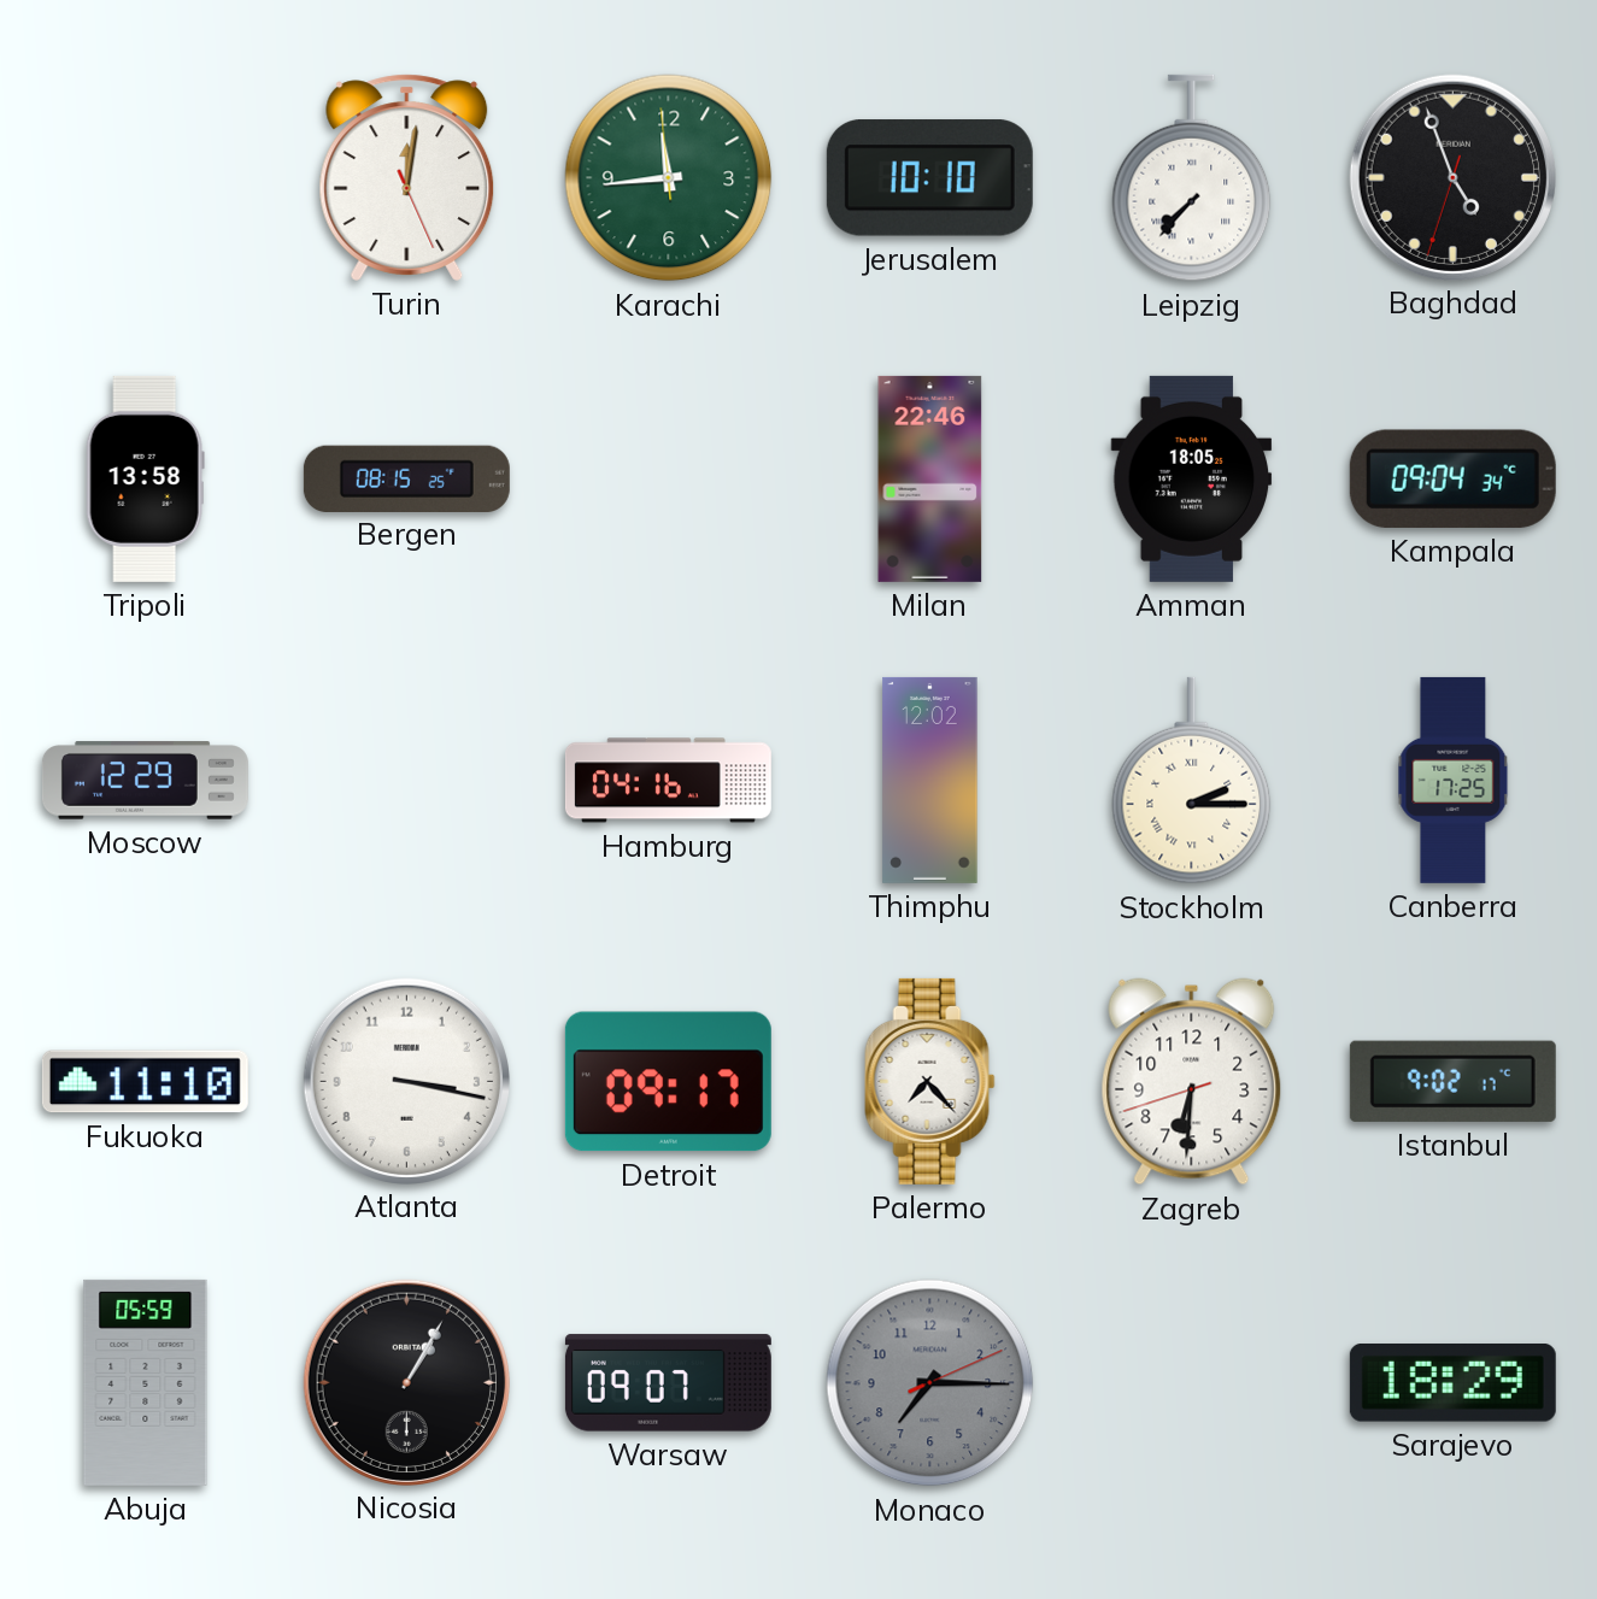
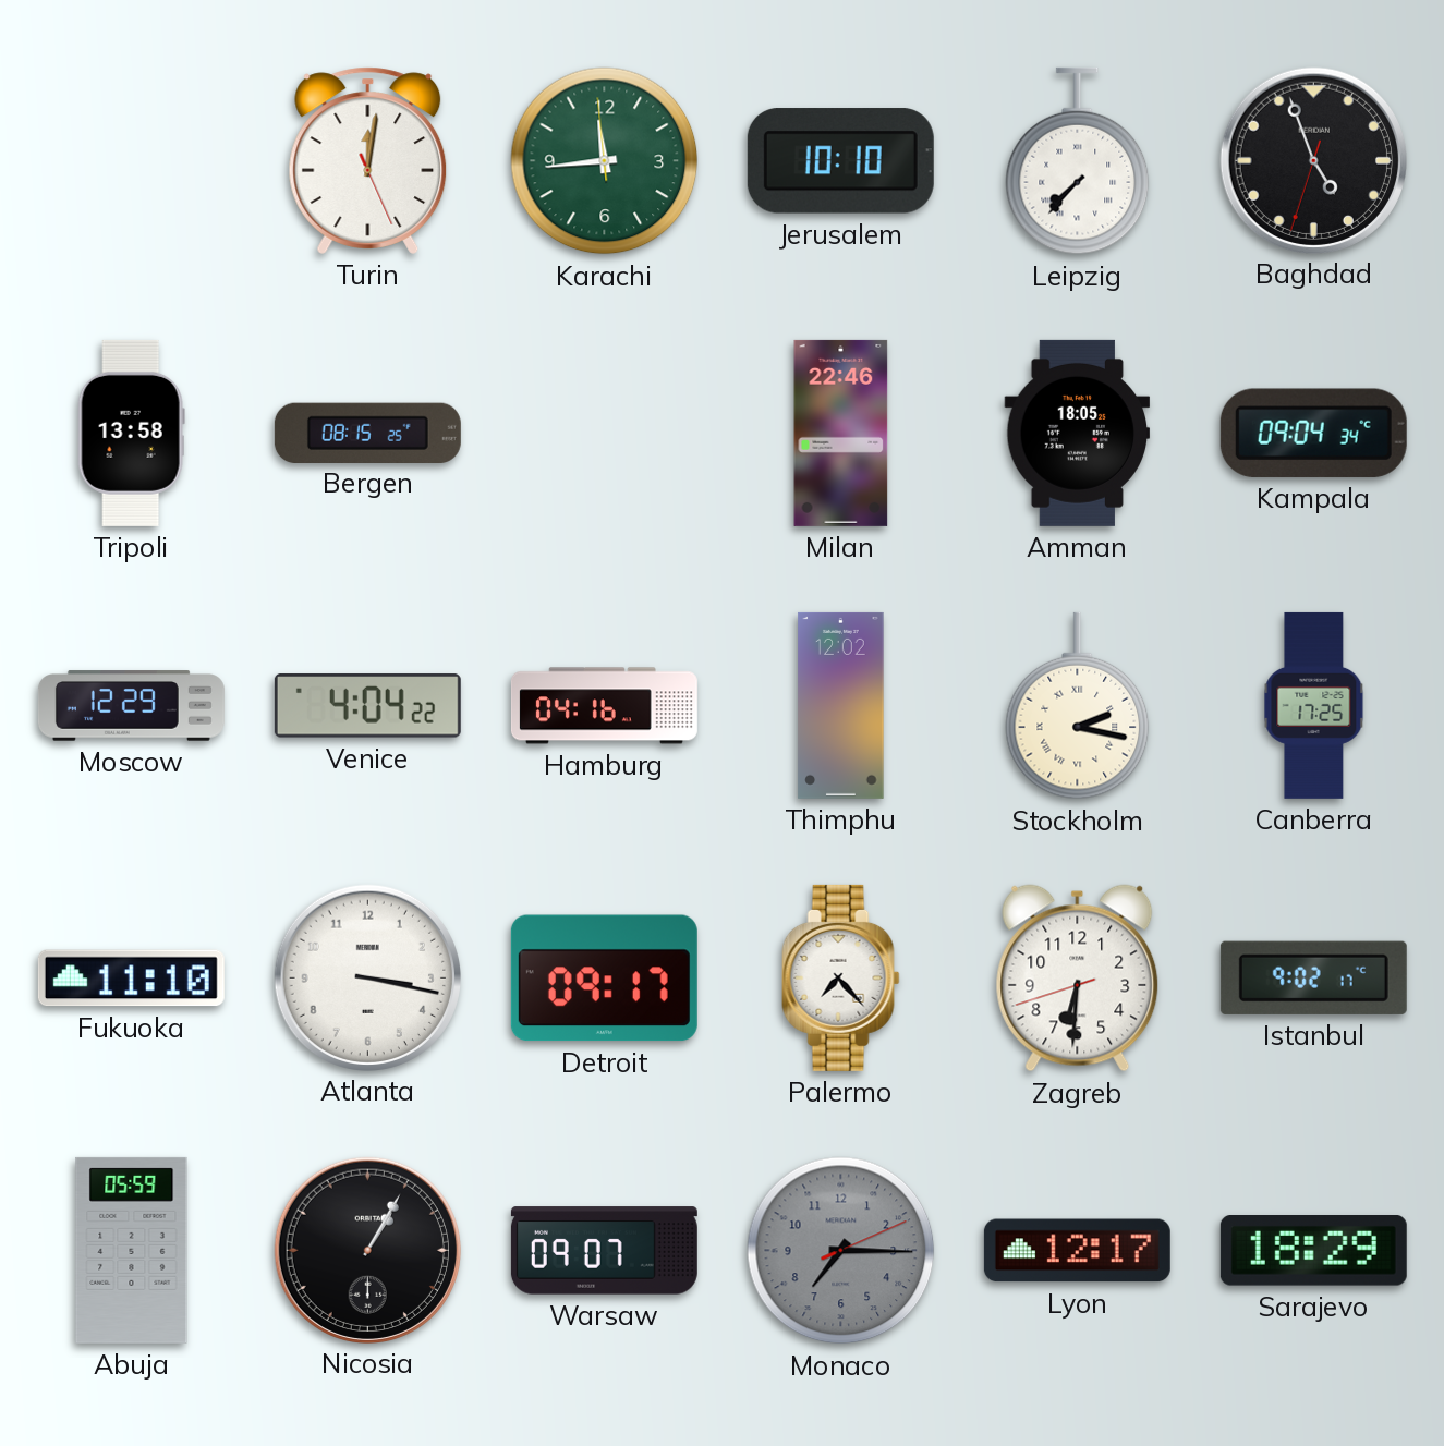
Venice: none -> 4:04 (367, 706)
Stockholm: 2:15 -> 2:17 (1078, 706)
Lyon: none -> 12:17 (1077, 1251)
